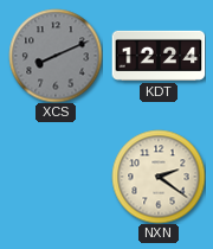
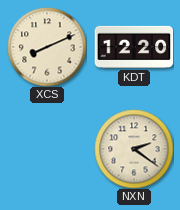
XCS dial: grey -> cream (47, 47)
KDT: 12:24 -> 12:20 (134, 47)
